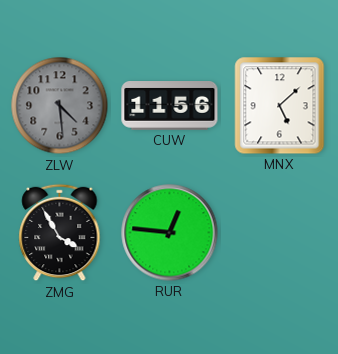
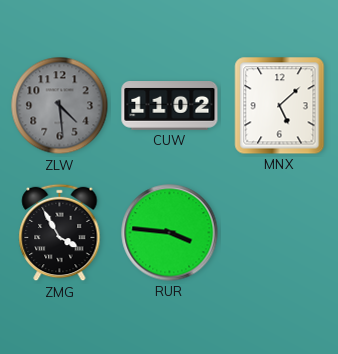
CUW: 11:56 -> 11:02 (170, 106)
RUR: 12:46 -> 3:46 (170, 233)
